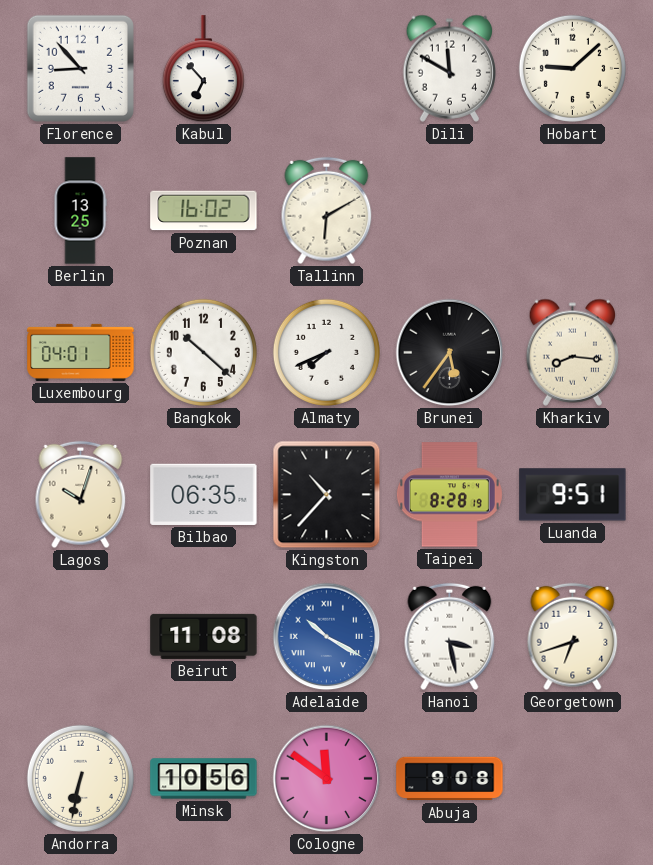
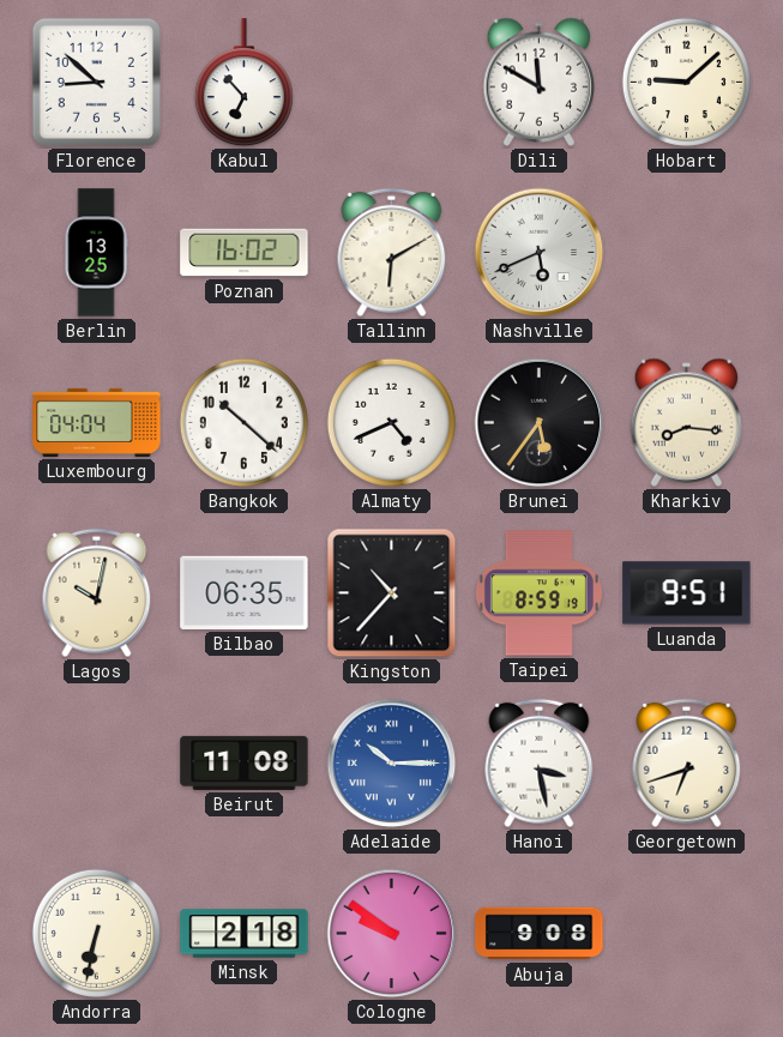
Florence: 8:53 -> 8:52 (96, 82)
Nashville: none -> 5:41 (540, 253)
Luxembourg: 04:01 -> 04:04 (97, 422)
Almaty: 7:41 -> 4:41 (391, 422)
Lagos: 10:03 -> 10:02 (97, 593)
Taipei: 8:28 -> 8:59 (538, 593)
Adelaide: 10:20 -> 10:15 (392, 764)
Minsk: 10:56 -> 2:18 (245, 934)
Cologne: 11:51 -> 9:51 (392, 934)
